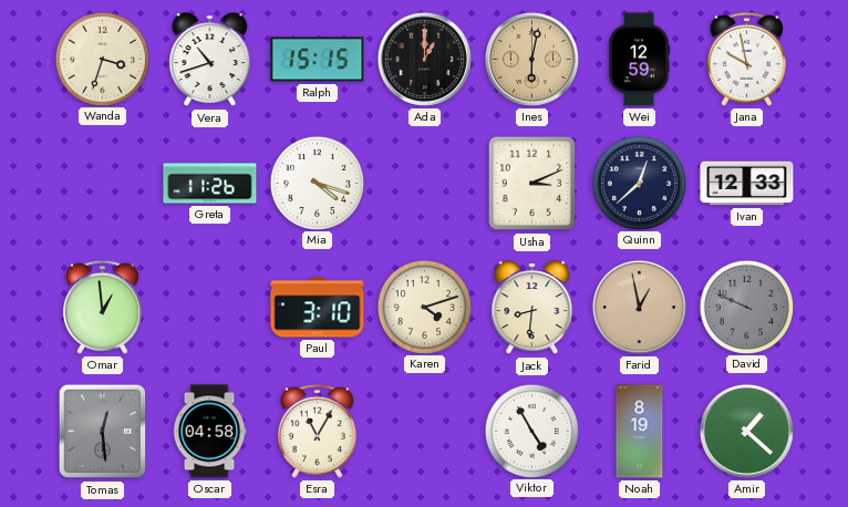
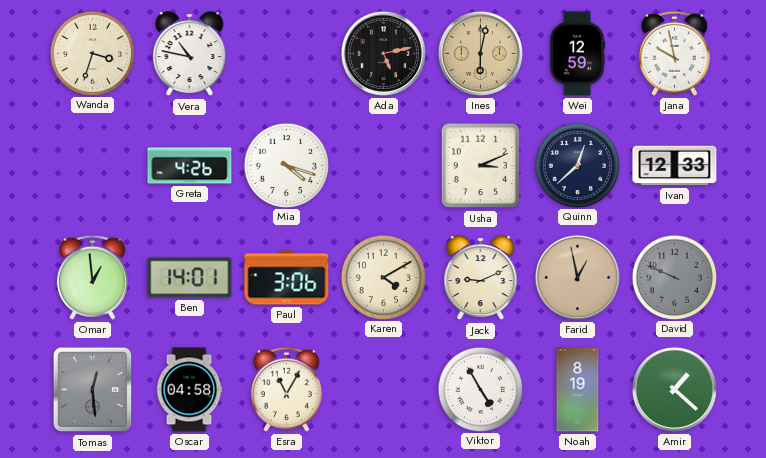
Vera: 10:42 -> 10:47 (190, 54)
Ralph: 15:15 -> none (318, 60)
Ada: 1:00 -> 5:13 (383, 53)
Greta: 11:26 -> 4:26 (190, 166)
Ben: none -> 14:01 (190, 278)
Paul: 3:10 -> 3:06 (287, 278)
Karen: 4:12 -> 4:10 (383, 277)
Jack: 8:31 -> 9:11 (481, 278)
